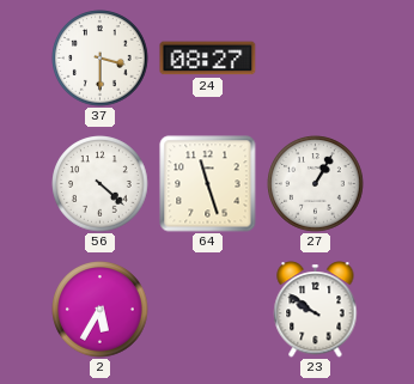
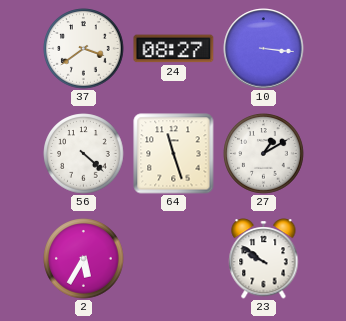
37: 3:30 -> 3:39 (84, 49)
10: none -> 3:16 (264, 49)
27: 1:05 -> 1:10 (264, 154)
